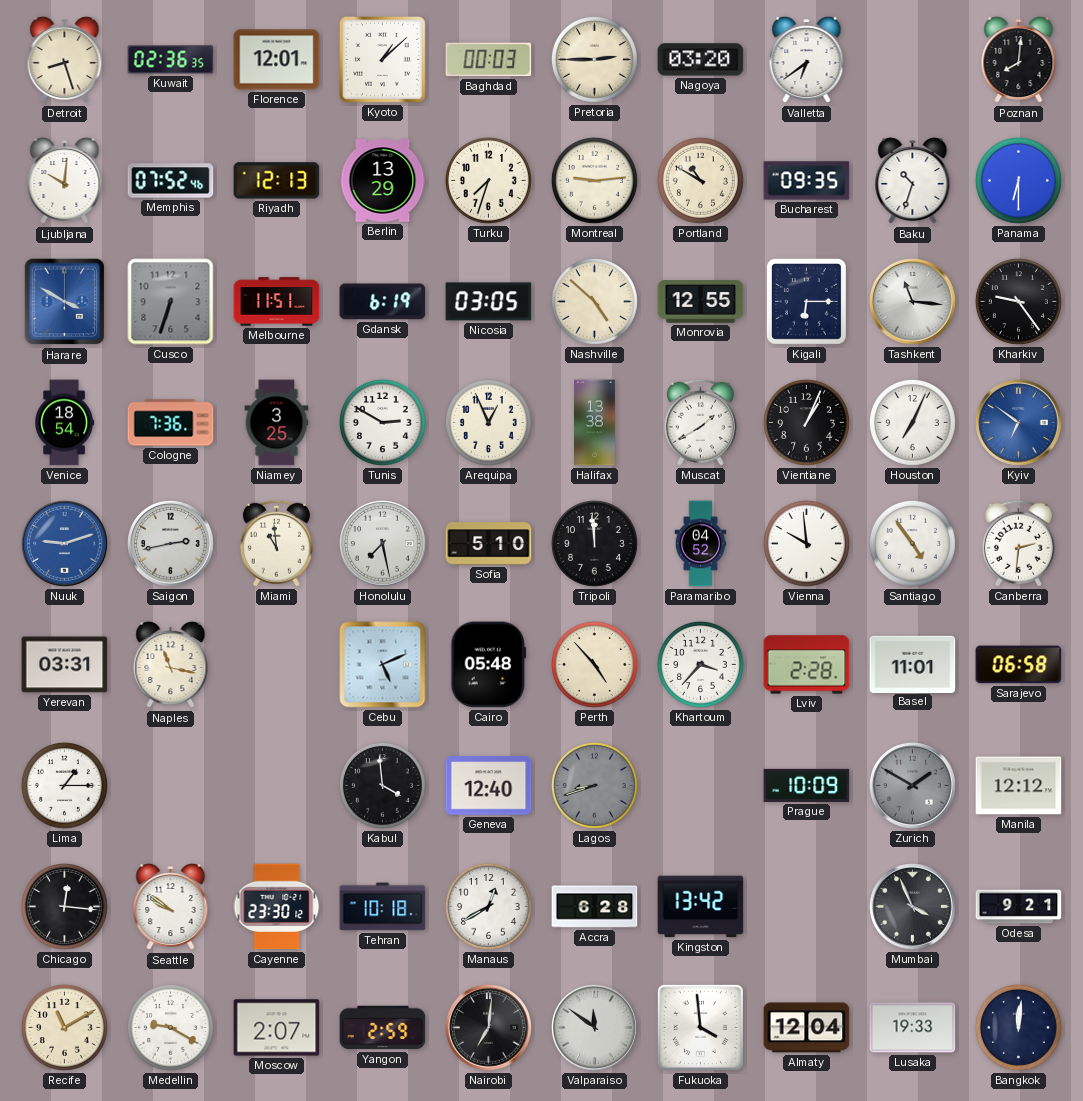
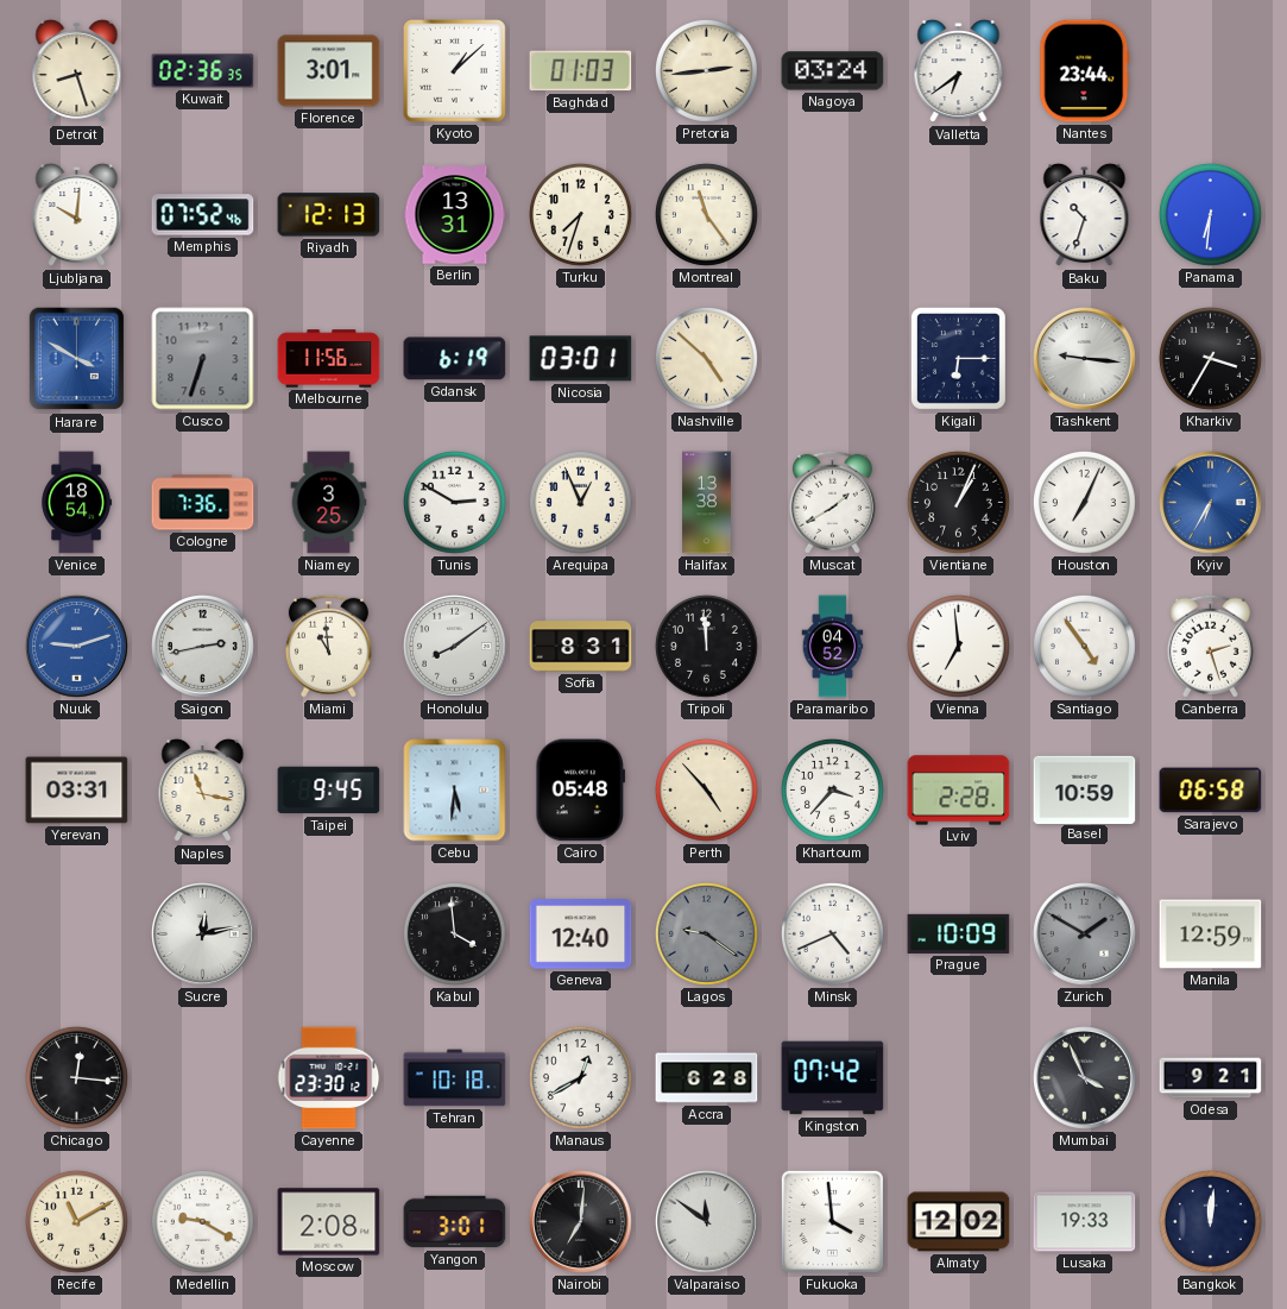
Florence: 12:01 -> 3:01 (329, 71)
Baghdad: 00:03 -> 01:03 (581, 71)
Pretoria: 2:45 -> 2:44 (706, 70)
Nagoya: 03:20 -> 03:24 (833, 71)
Nantes: none -> 23:44 (1085, 71)
Poznan: 8:01 -> none (1019, 60)
Berlin: 13:29 -> 13:31 (455, 215)
Montreal: 9:14 -> 11:24 (706, 214)
Portland: 10:50 -> none (700, 180)
Bucharest: 09:35 -> none (807, 181)
Panama: 6:30 -> 6:31 (1210, 214)
Melbourne: 11:51 -> 11:56 (329, 359)
Nicosia: 03:05 -> 03:01 (581, 359)
Monrovia: 12:55 -> none (701, 302)
Tashkent: 11:16 -> 9:16 (1085, 359)
Kharkiv: 9:24 -> 3:35 (1210, 358)
Kyiv: 6:51 -> 6:35 (1211, 503)
Honolulu: 7:28 -> 8:09 (455, 647)
Sofia: 5:10 -> 8:31 (581, 647)
Vienna: 9:59 -> 6:59 (958, 646)
Canberra: 2:31 -> 2:27 (1210, 646)
Taipei: none -> 9:45 (329, 791)
Cebu: 5:11 -> 5:31 (455, 791)
Basel: 11:01 -> 10:59 (1085, 789)
Lima: 1:15 -> none (64, 785)
Sucre: none -> 12:13 (203, 934)
Lagos: 8:42 -> 9:21 (706, 933)
Minsk: none -> 4:41 (832, 933)
Manila: 12:12 -> 12:59 (1211, 934)
Seattle: 9:51 -> none (171, 907)
Kingston: 13:42 -> 07:42 (833, 1078)
Moscow: 2:07 -> 2:08 (329, 1222)
Yangon: 2:59 -> 3:01 (455, 1222)
Almaty: 12:04 -> 12:02 (959, 1222)
